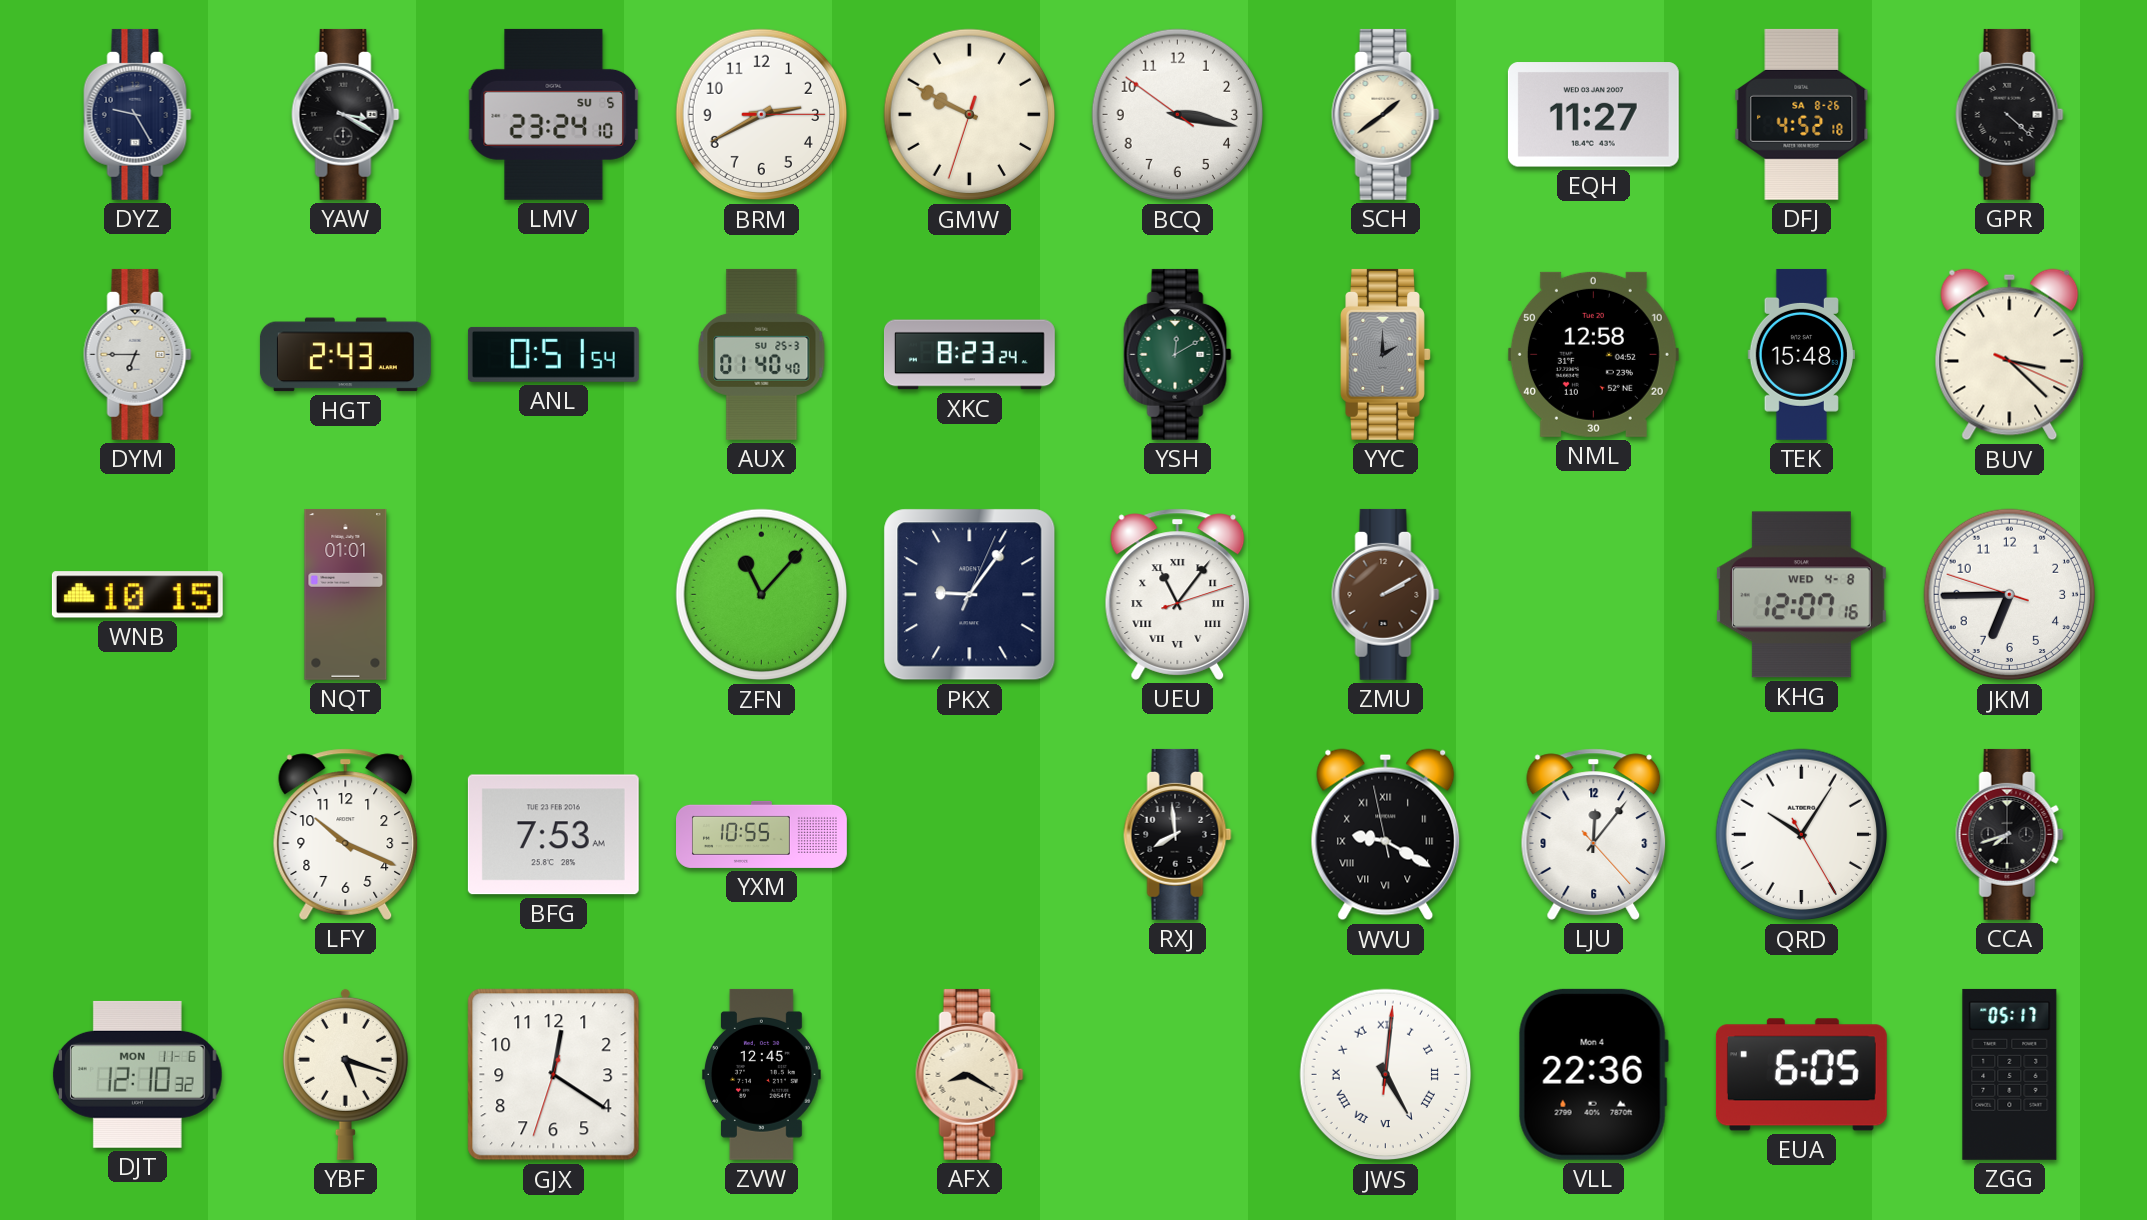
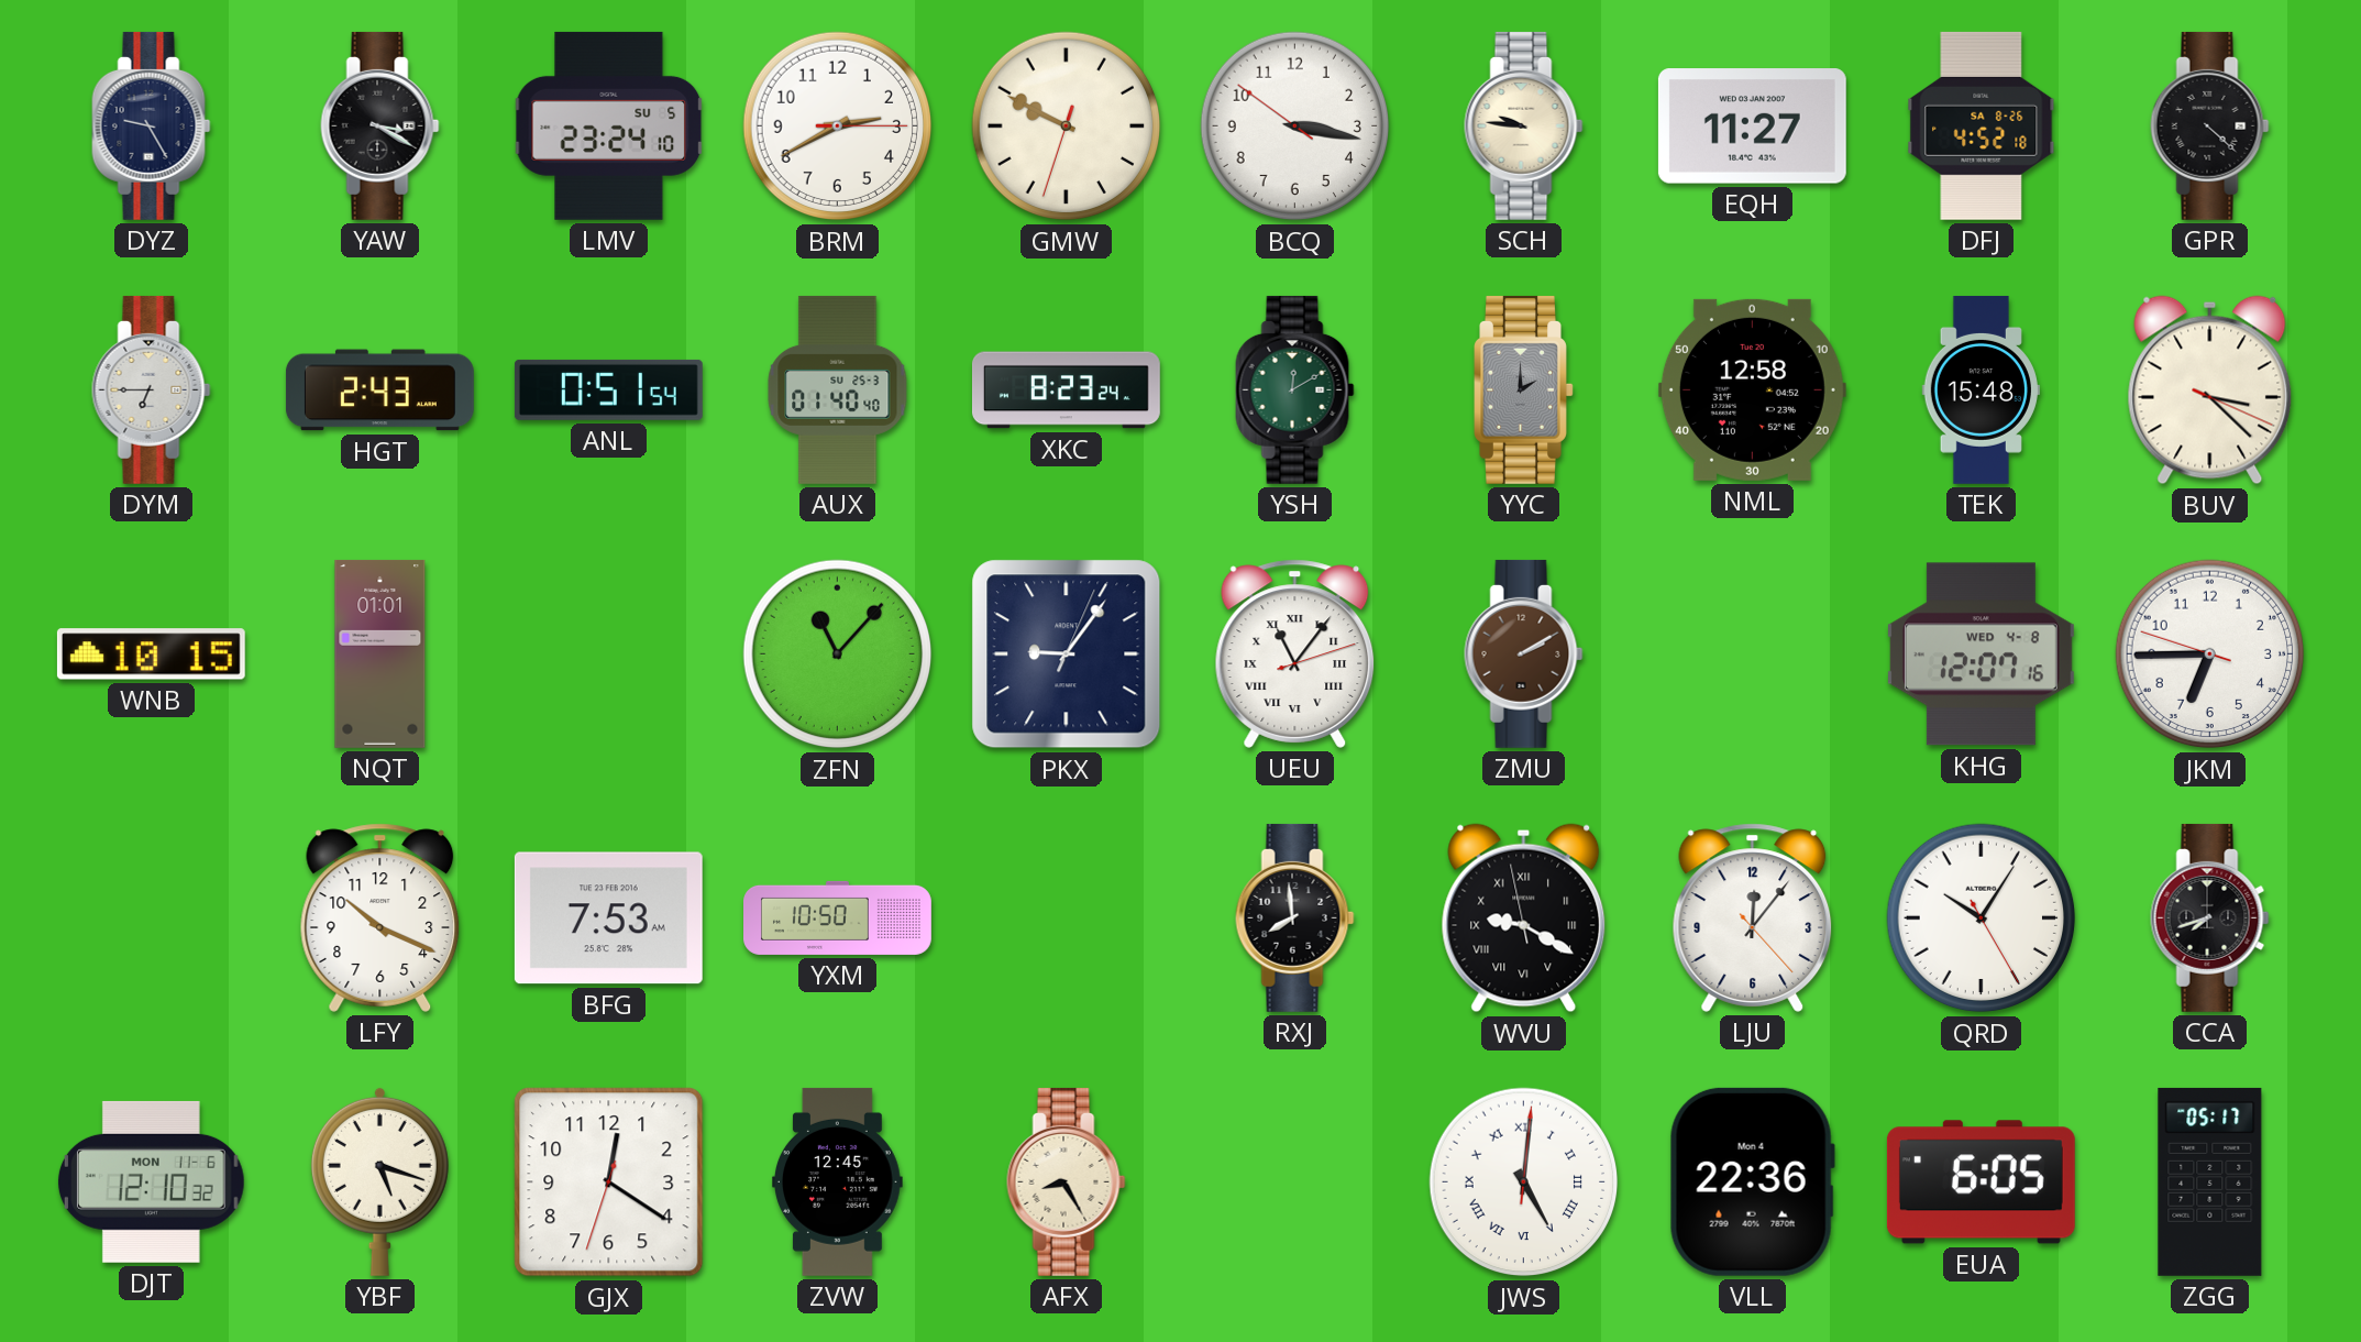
SCH: 1:39 -> 9:46 (1524, 125)
YXM: 10:55 -> 10:50 (838, 917)
AFX: 8:20 -> 8:25 (1067, 1181)
